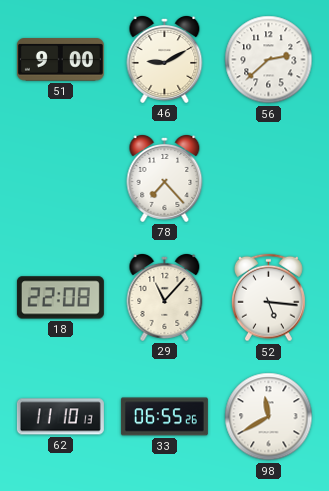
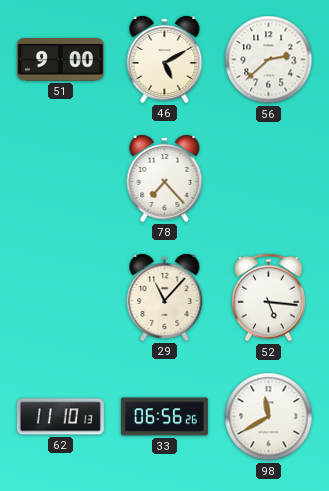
46: 9:10 -> 5:10 (165, 60)
18: 22:08 -> none (60, 298)
33: 06:55 -> 06:56 (164, 417)
